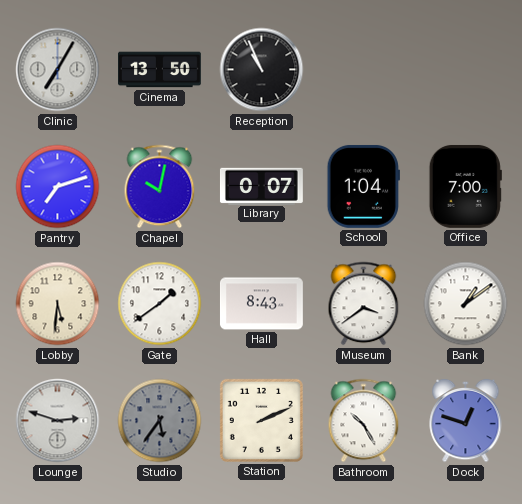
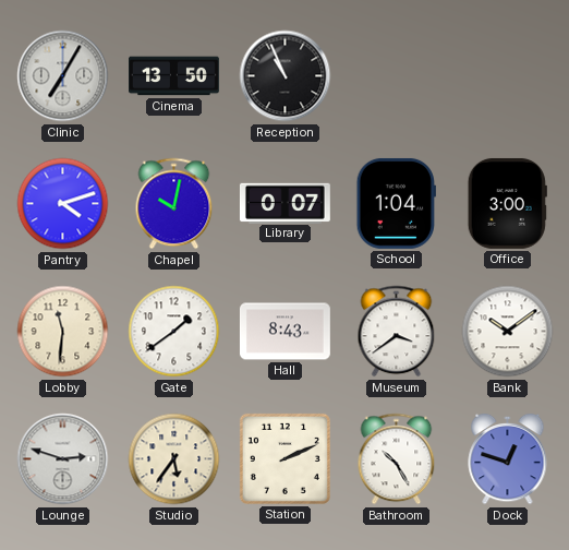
Pantry: 7:12 -> 4:12 (63, 204)
Office: 7:00 -> 3:00 (507, 203)
Lobby: 5:31 -> 11:31 (63, 332)
Bank: 1:09 -> 10:09 (508, 332)
Studio dial: grey -> cream (174, 459)
